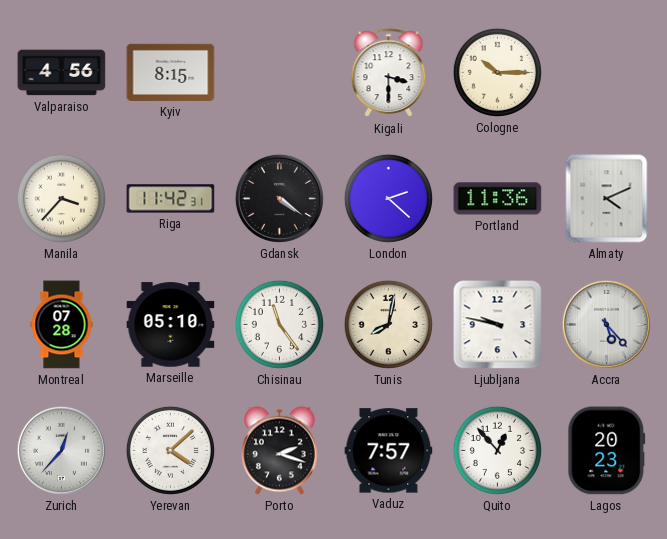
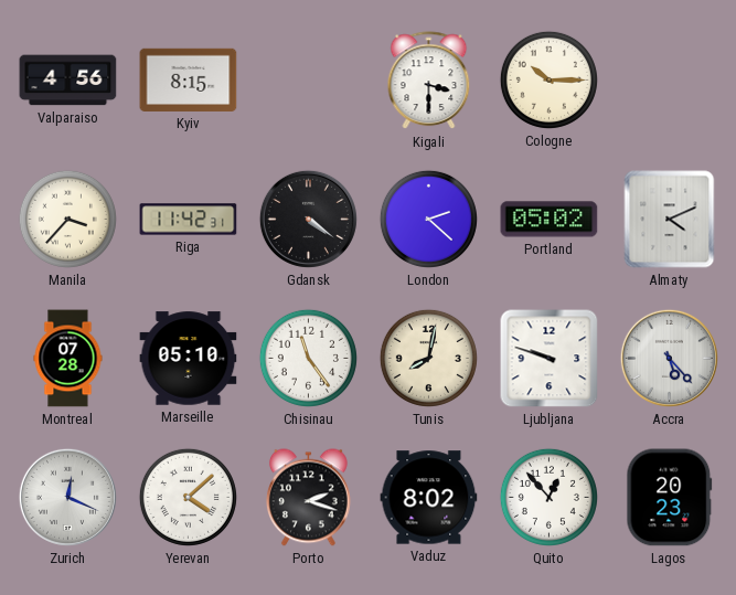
Portland: 11:36 -> 05:02 (550, 220)
Ljubljana: 9:47 -> 9:48 (550, 359)
Zurich: 12:37 -> 12:19 (67, 497)
Vaduz: 7:57 -> 8:02 (429, 498)
